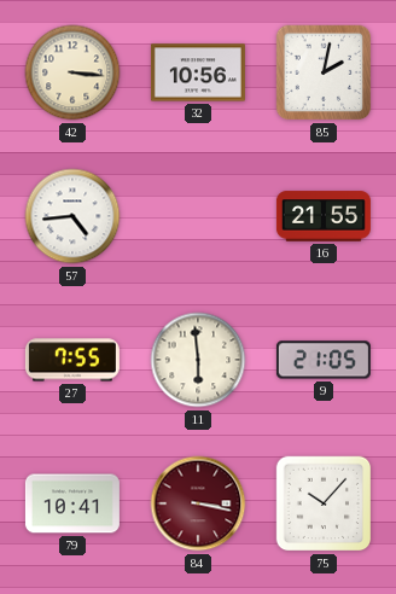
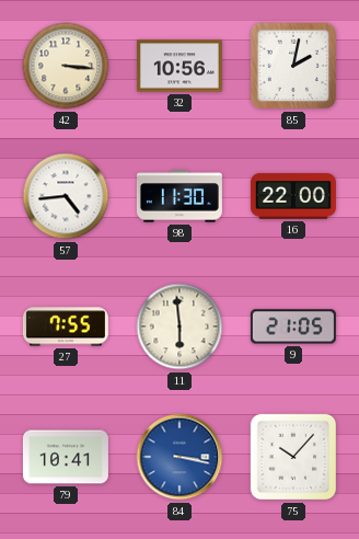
98: none -> 11:30 (179, 196)
16: 21:55 -> 22:00 (293, 196)
84 dial: burgundy -> blue (179, 457)
